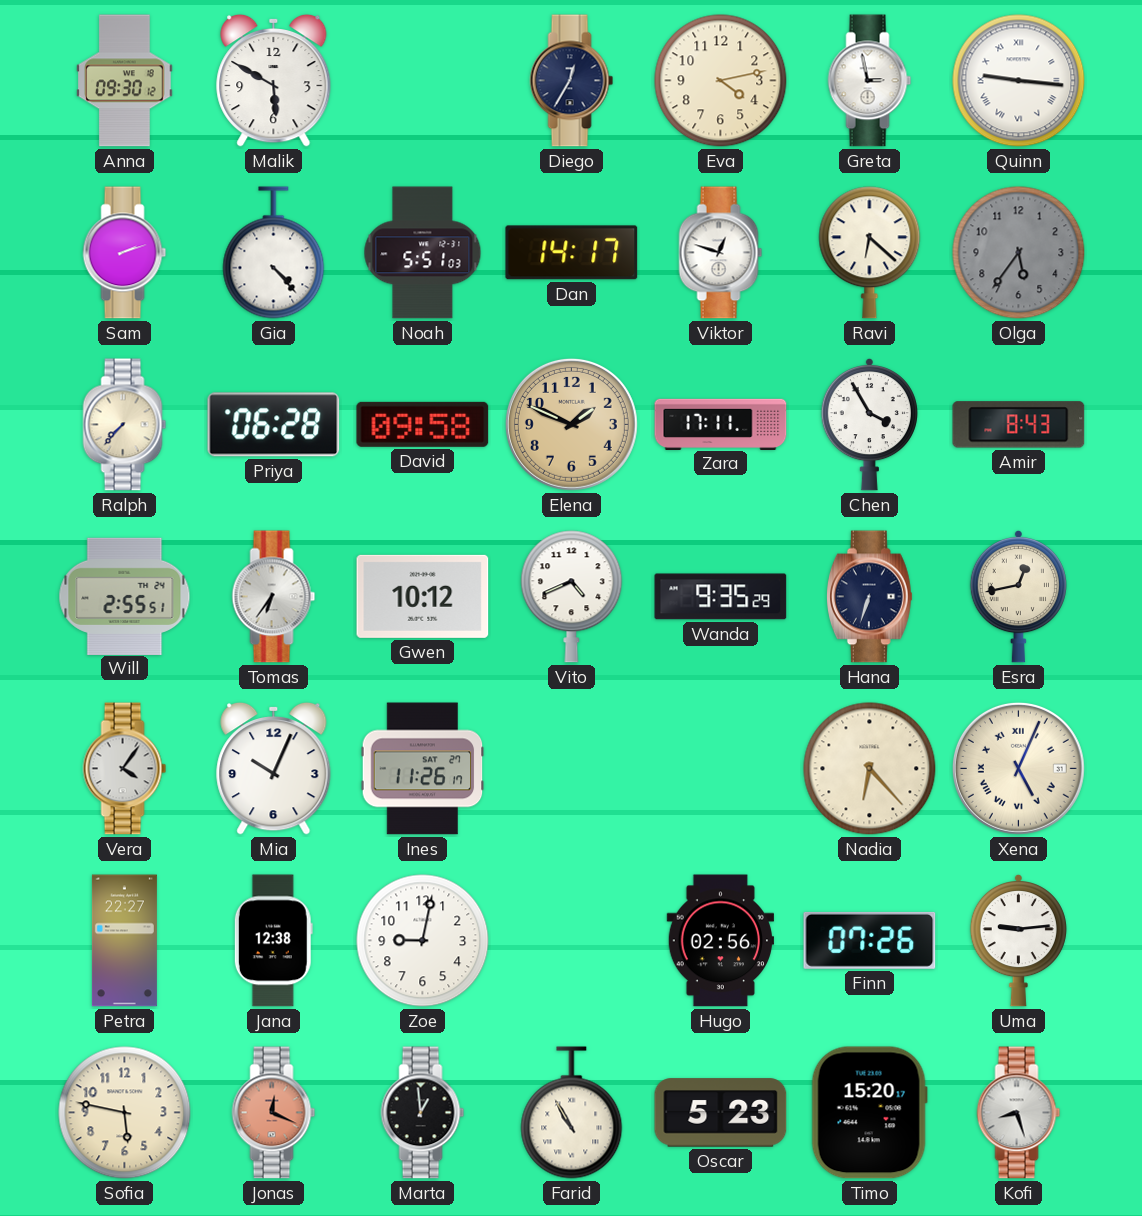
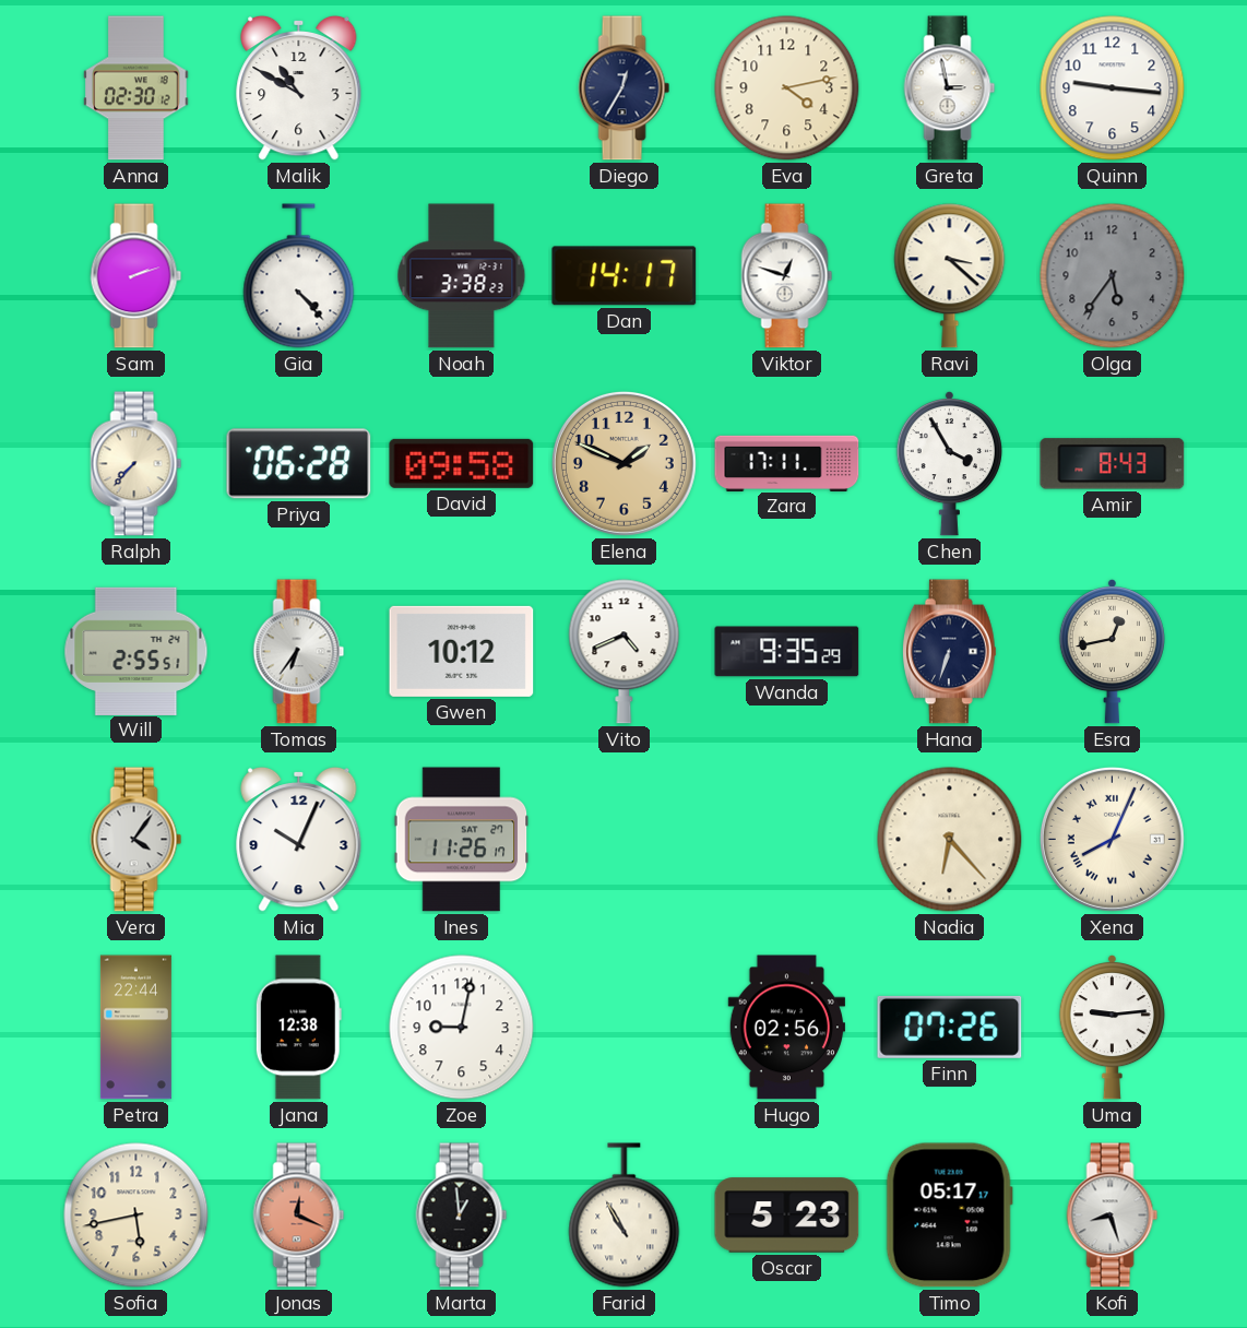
Anna: 09:30 -> 02:30 (136, 88)
Malik: 5:50 -> 10:50 (299, 87)
Quinn numerals: Roman -> Arabic (1113, 88)
Noah: 5:51 -> 3:38 (462, 276)
Ravi: 6:22 -> 3:22 (950, 276)
Xena: 5:04 -> 8:04 (1112, 839)
Petra: 22:27 -> 22:44 (135, 1028)
Sofia: 5:47 -> 5:43 (136, 1216)
Timo: 15:20 -> 05:17 (949, 1216)
